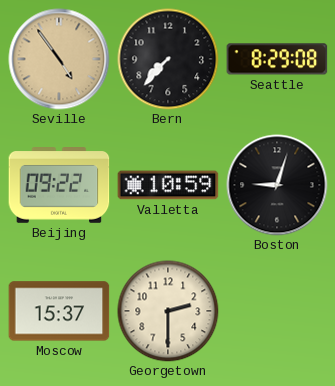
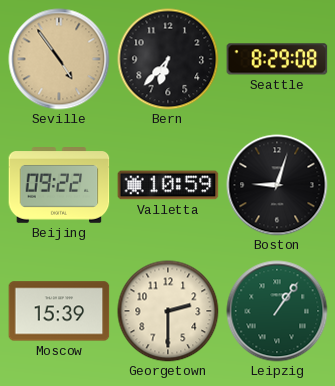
Bern: 7:37 -> 6:37 (168, 59)
Moscow: 15:37 -> 15:39 (59, 311)
Leipzig: none -> 1:06 (277, 311)
